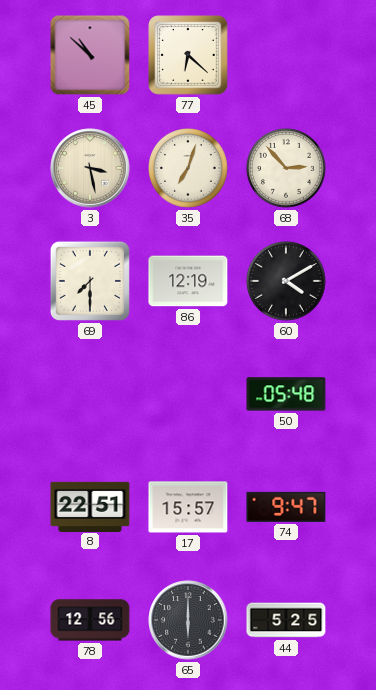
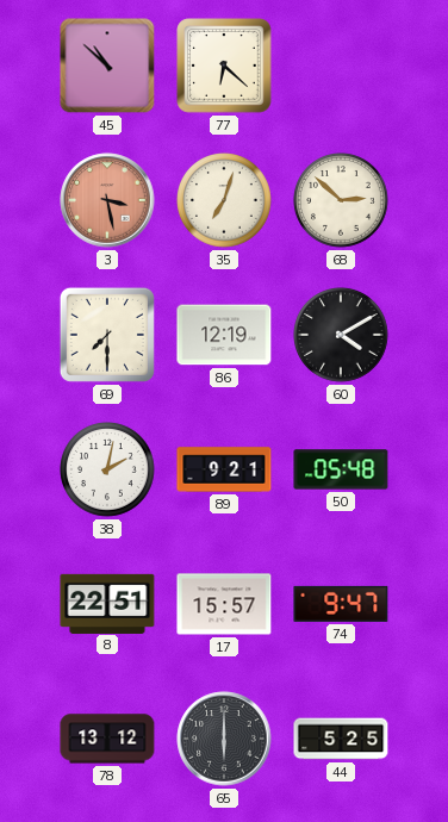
3 dial: cream -> salmon (107, 200)
68: 2:53 -> 2:52 (342, 201)
38: none -> 2:02 (108, 471)
89: none -> 9:21 (224, 469)
78: 12:56 -> 13:12 (107, 739)
